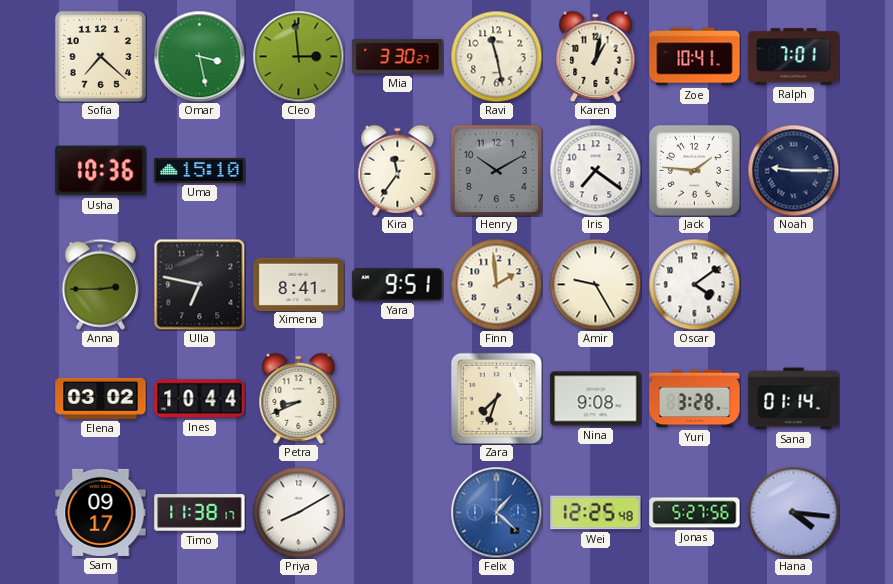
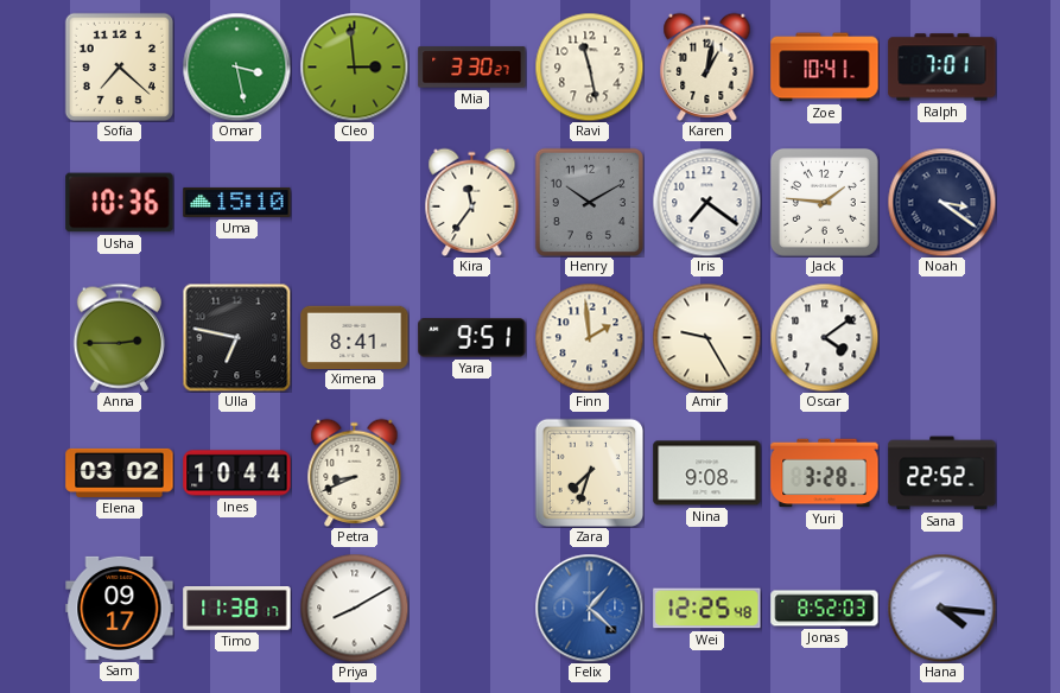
Noah: 9:15 -> 3:21 (941, 202)
Sana: 01:14 -> 22:52 (942, 473)
Jonas: 5:27 -> 8:52 (825, 609)
